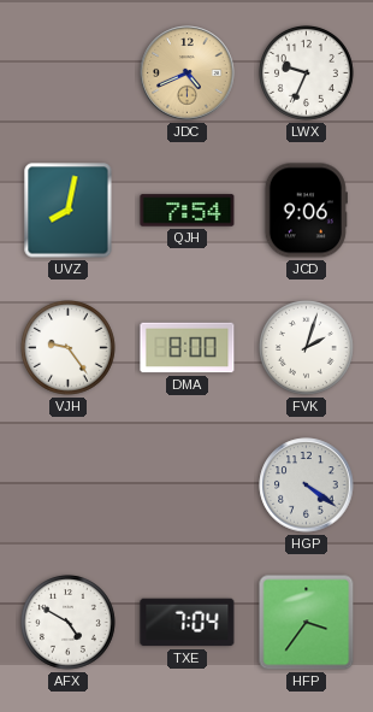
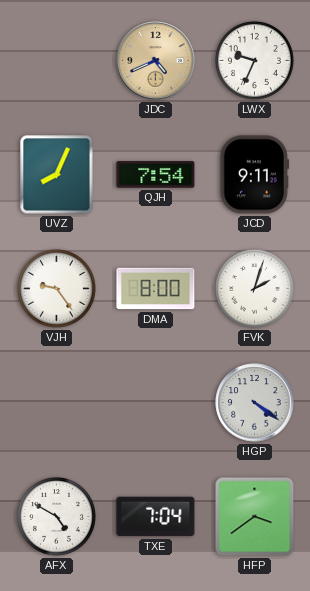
UVZ: 8:02 -> 8:04 (57, 175)
JCD: 9:06 -> 9:11 (254, 175)
HFP: 3:36 -> 3:39 (255, 517)
